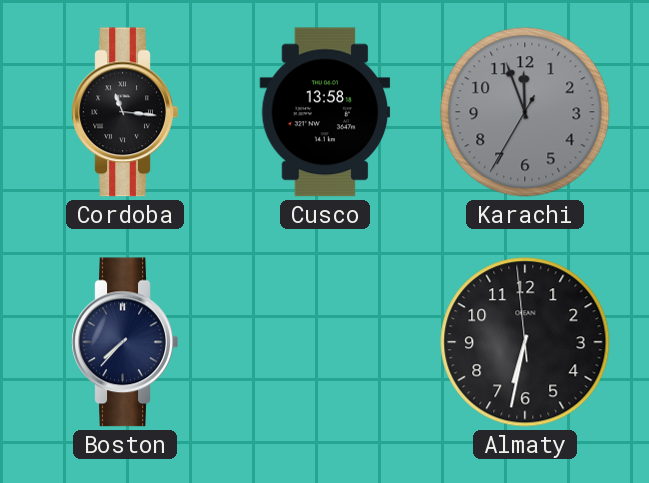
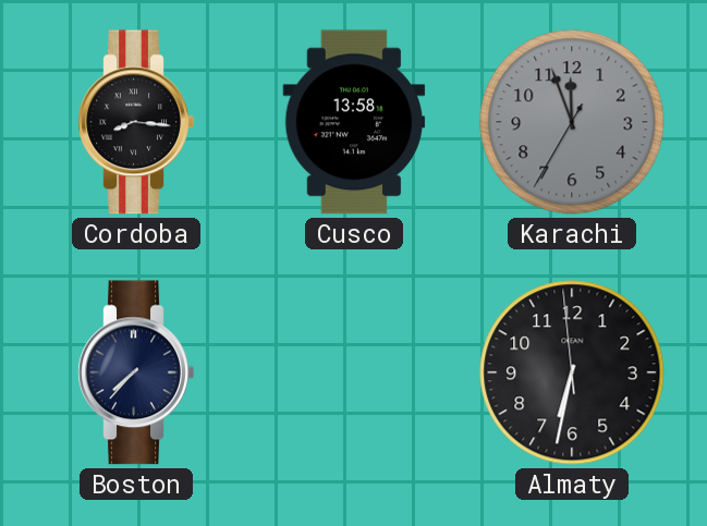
Cordoba: 11:16 -> 8:16 (136, 122)
